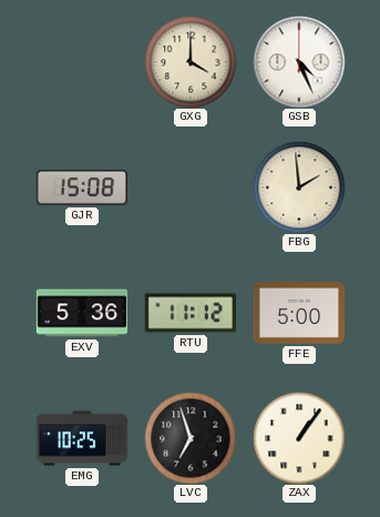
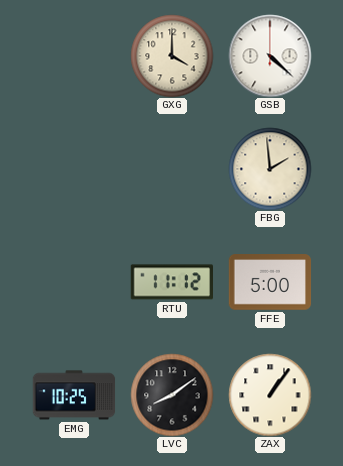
GSB: 4:26 -> 4:22 (270, 56)
GJR: 15:08 -> none (81, 187)
EXV: 5:36 -> none (82, 313)
LVC: 6:57 -> 8:09 (172, 395)
